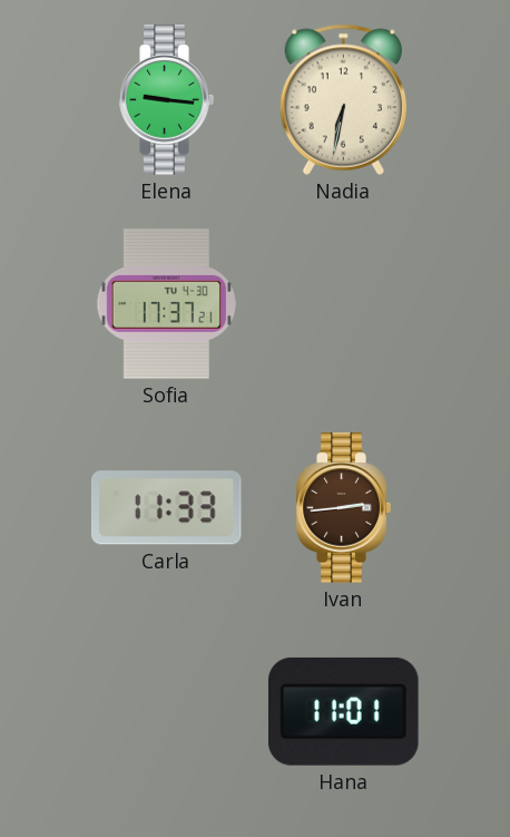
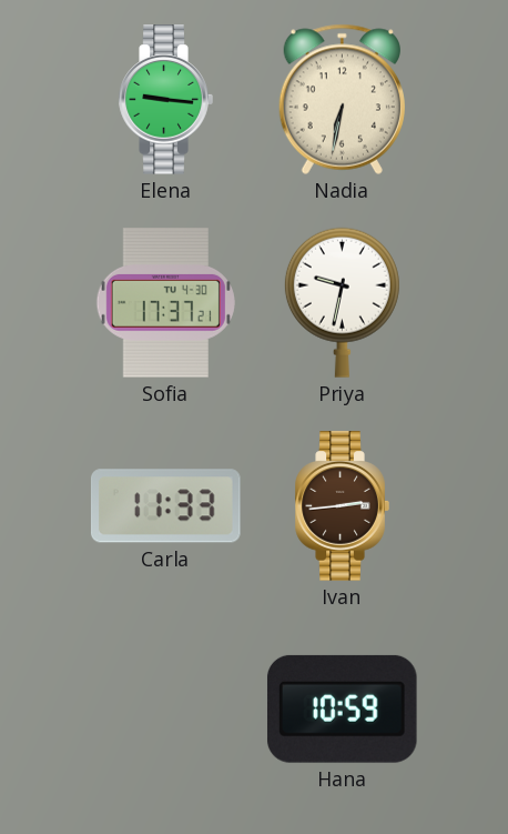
Priya: none -> 9:32 (342, 302)
Hana: 11:01 -> 10:59 (342, 709)
